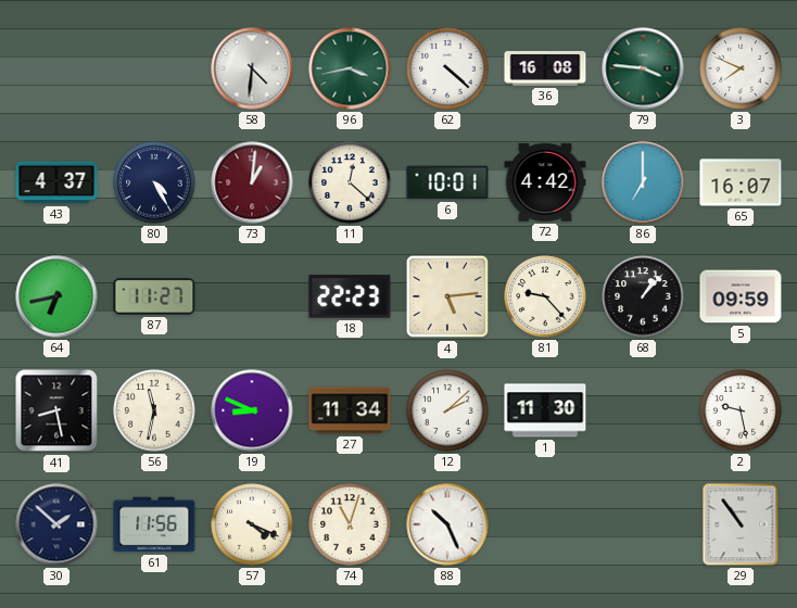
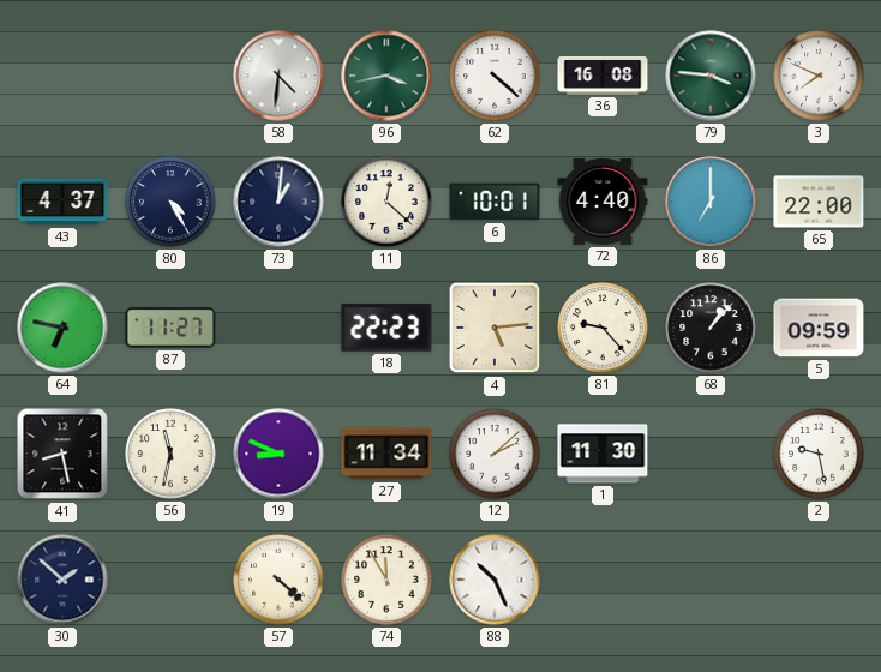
73 dial: burgundy -> navy (278, 202)
72: 4:42 -> 4:40 (603, 202)
65: 16:07 -> 22:00 (819, 202)
64: 6:43 -> 6:47 (62, 328)
61: 11:56 -> none (154, 524)
57: 4:19 -> 4:22 (278, 580)
74: 11:03 -> 11:55 (386, 580)
29: 10:54 -> none (741, 524)
